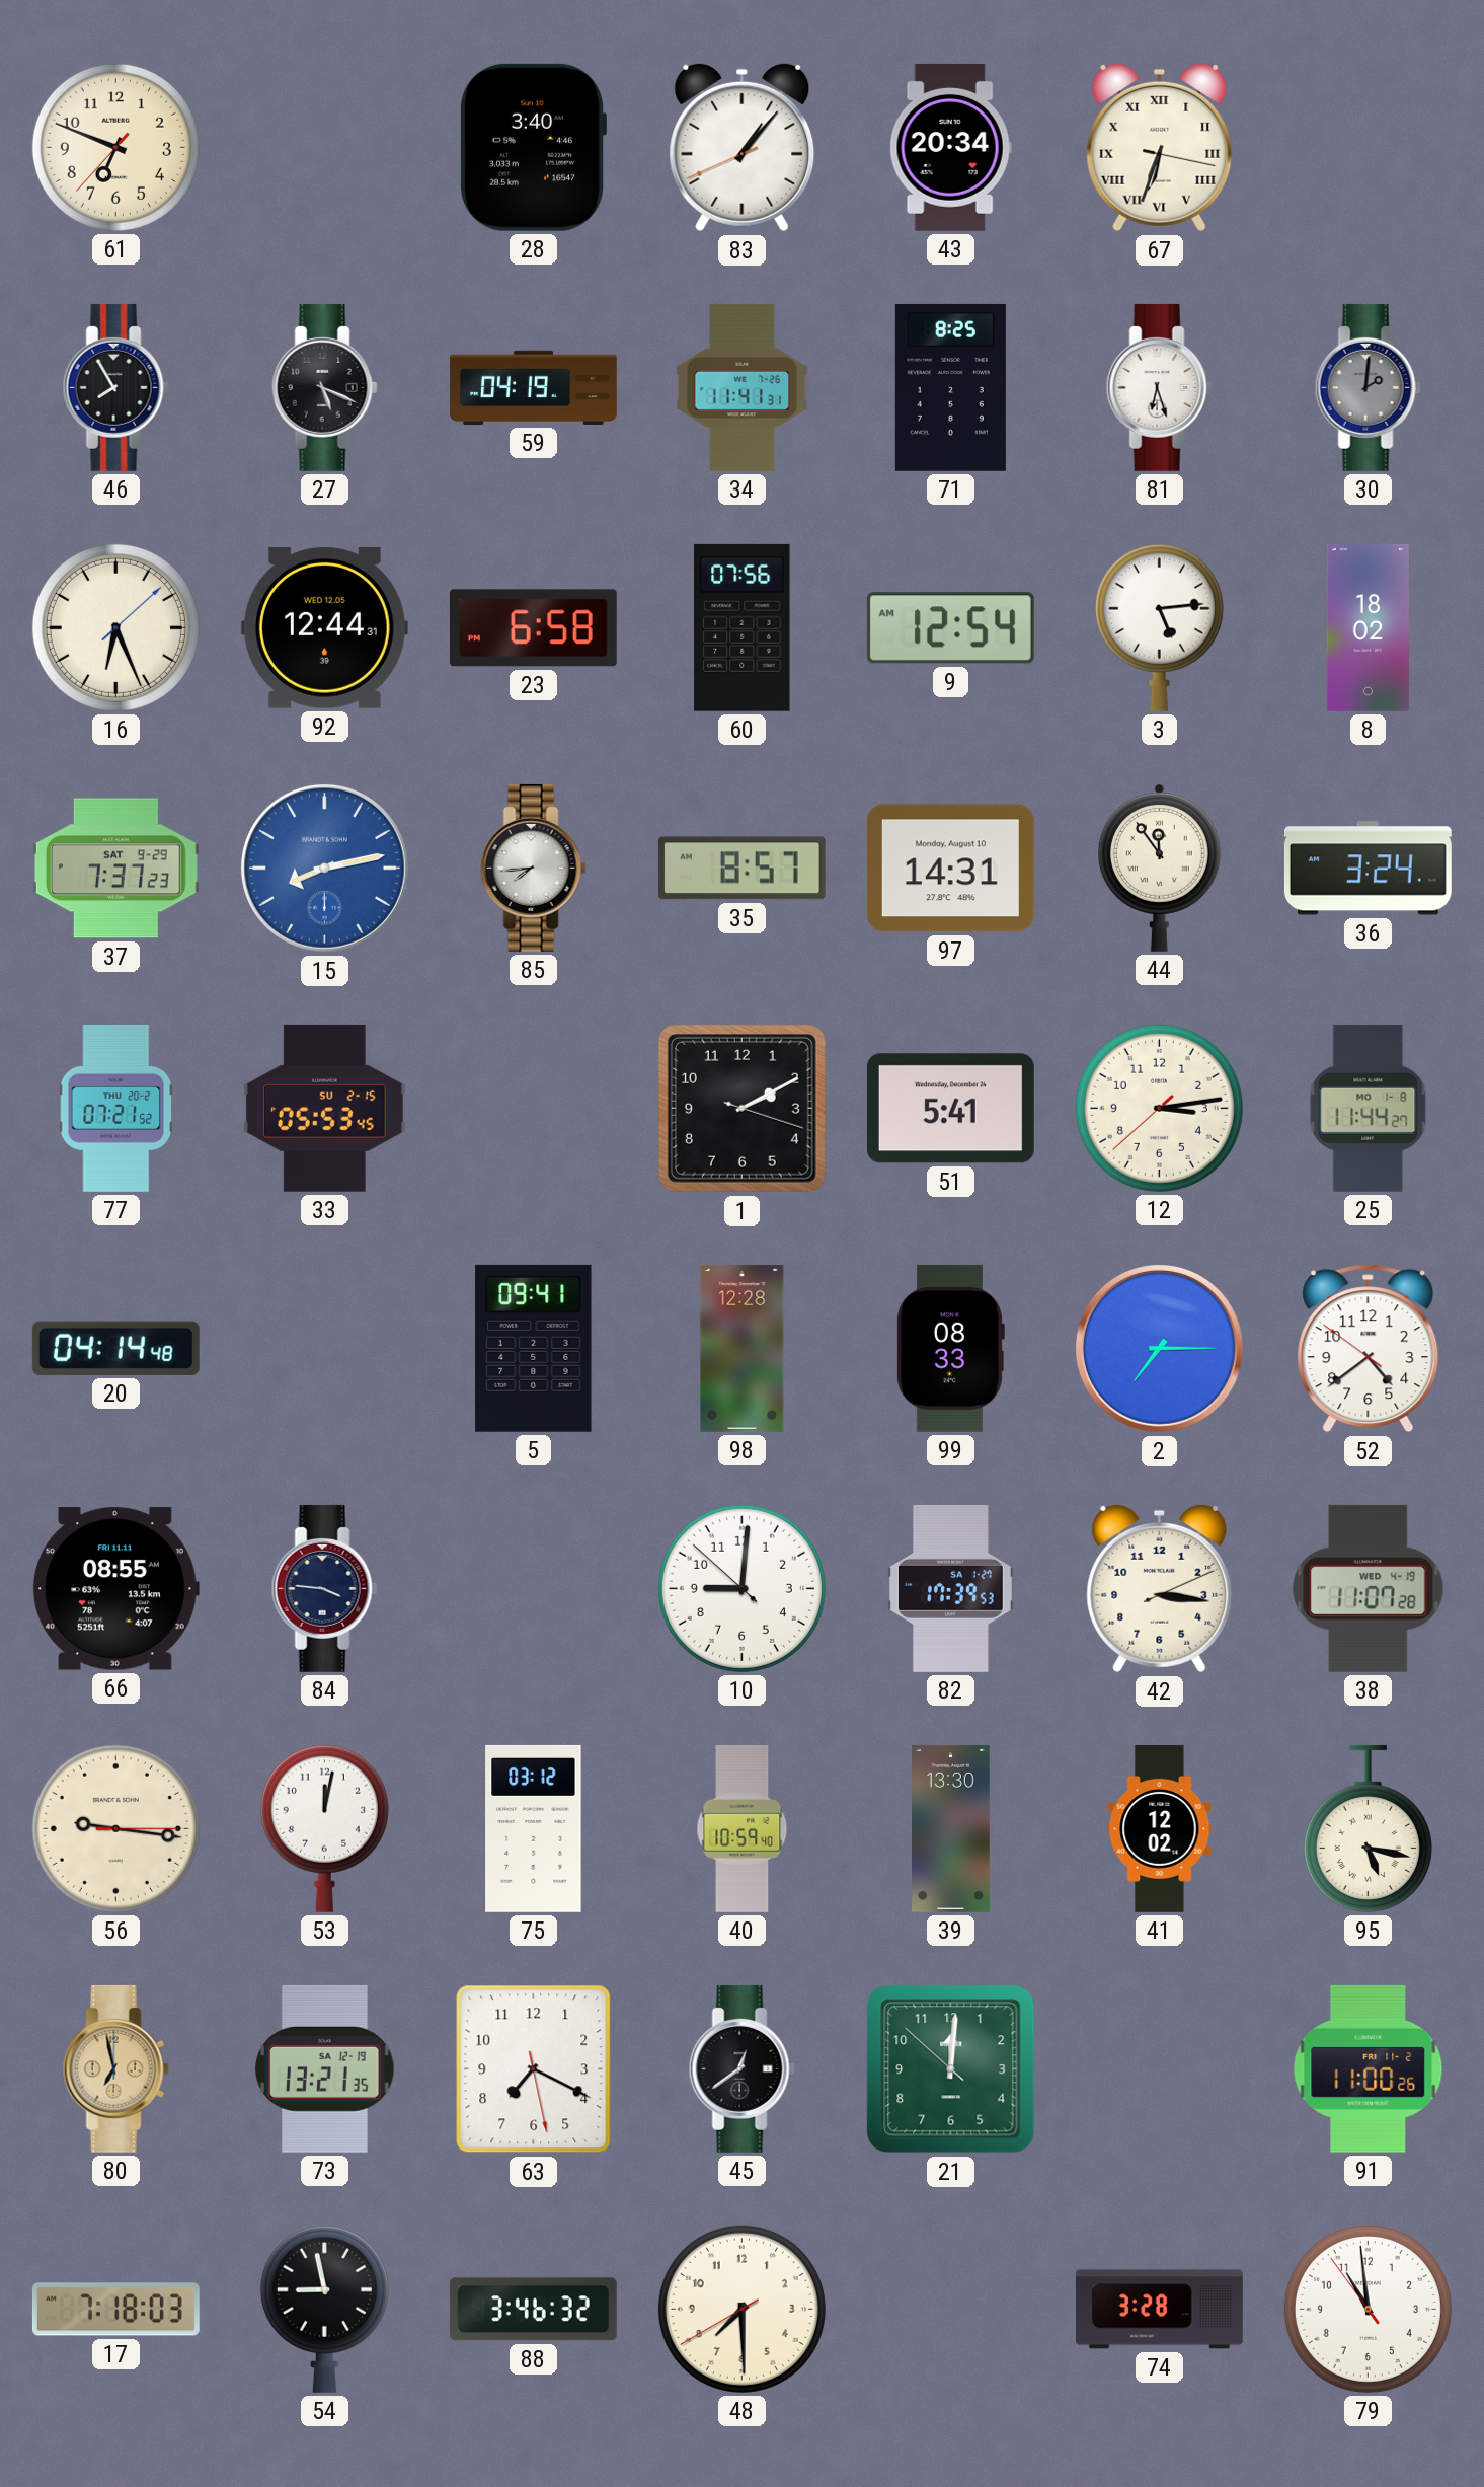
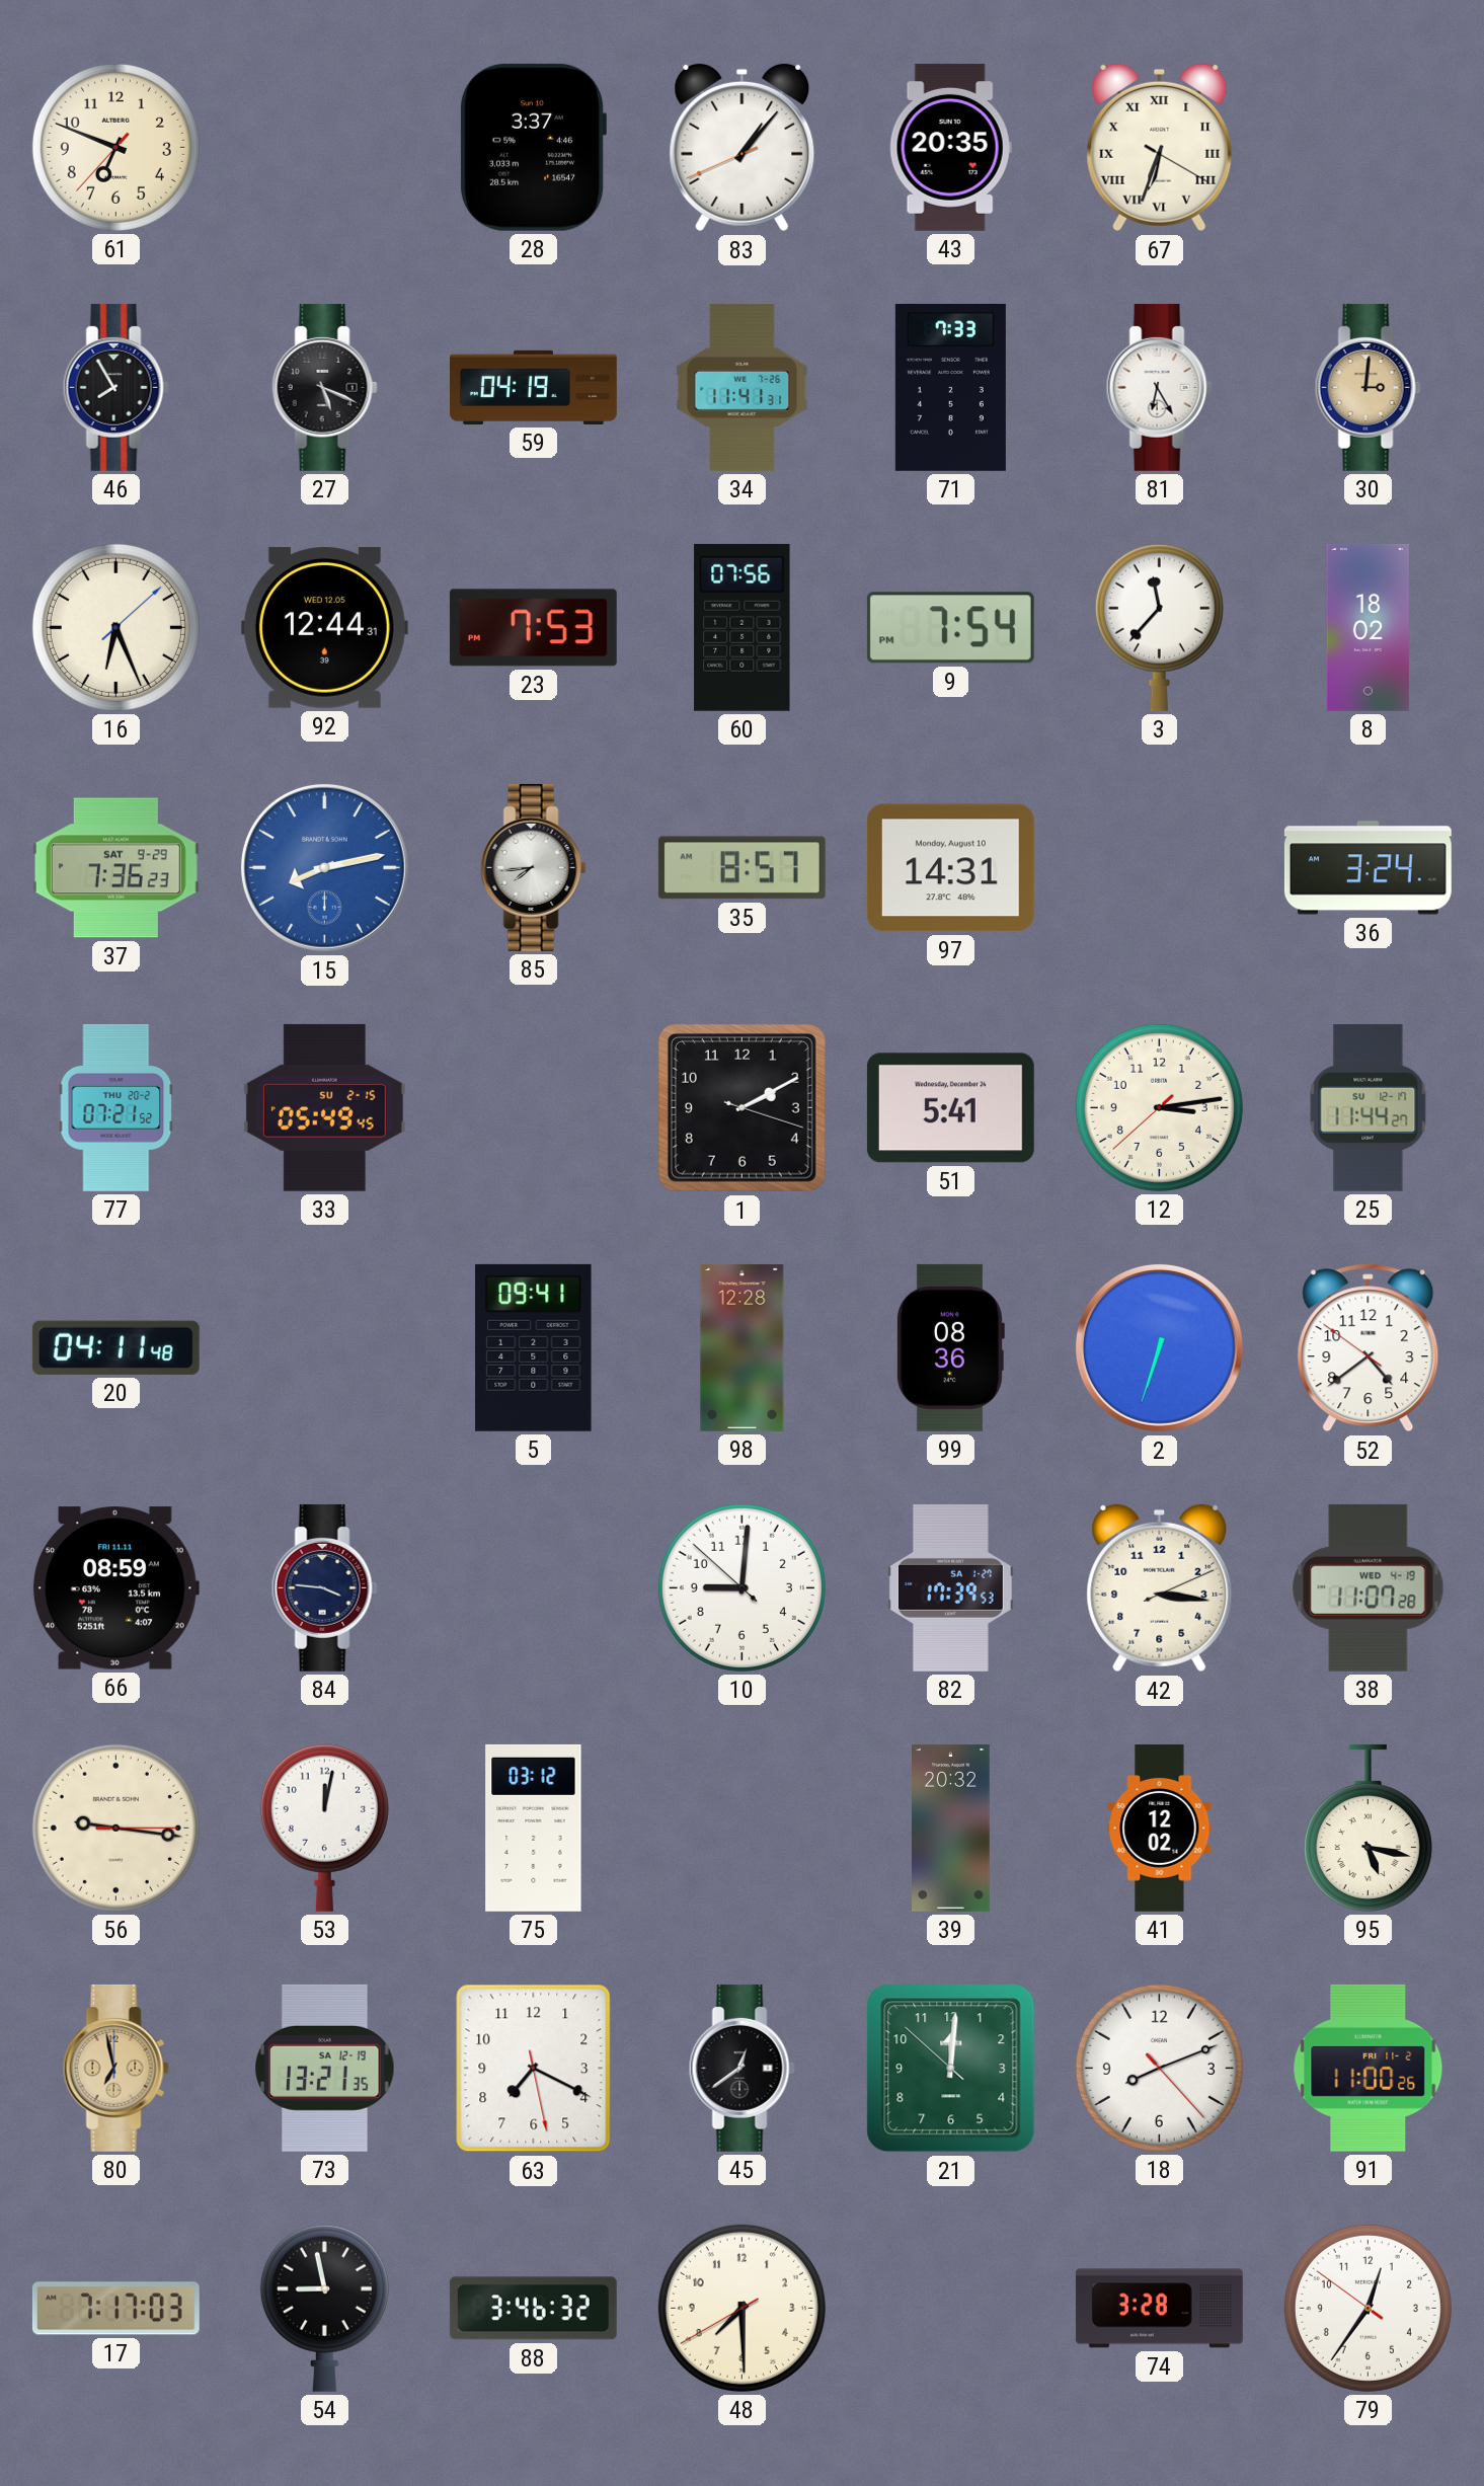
28: 3:40 -> 3:37 (532, 147)
43: 20:34 -> 20:35 (950, 147)
67: 6:33:17 -> 6:33:20 (1160, 148)
71: 8:25 -> 7:33 (950, 387)
81: 6:27 -> 6:25 (1159, 387)
30: 2:01 -> 3:01 (1368, 387)
30 dial: grey -> champagne (1368, 387)
23: 6:58 -> 7:53 (533, 628)
9: 12:54 -> 7:54 (950, 628)
3: 5:14 -> 11:37 (1159, 627)
37: 7:37 -> 7:36 (115, 868)
44: 11:54 -> none (1159, 868)
33: 05:53 -> 05:49 (324, 1107)
25 date: MO 1-8 -> SU 12-17 (1369, 1107)
20: 04:14 -> 04:11 (115, 1347)
99: 08:33 -> 08:36 (950, 1347)
2: 7:15 -> 6:33 (1159, 1347)
66: 08:55 -> 08:59 (115, 1588)
40: 10:59 -> none (743, 1829)
39: 13:30 -> 20:32 (951, 1828)
18: none -> 8:11 (1159, 2068)
17: 7:18 -> 7:17 (115, 2309)
79: 10:58 -> 12:35 (1368, 2308)
